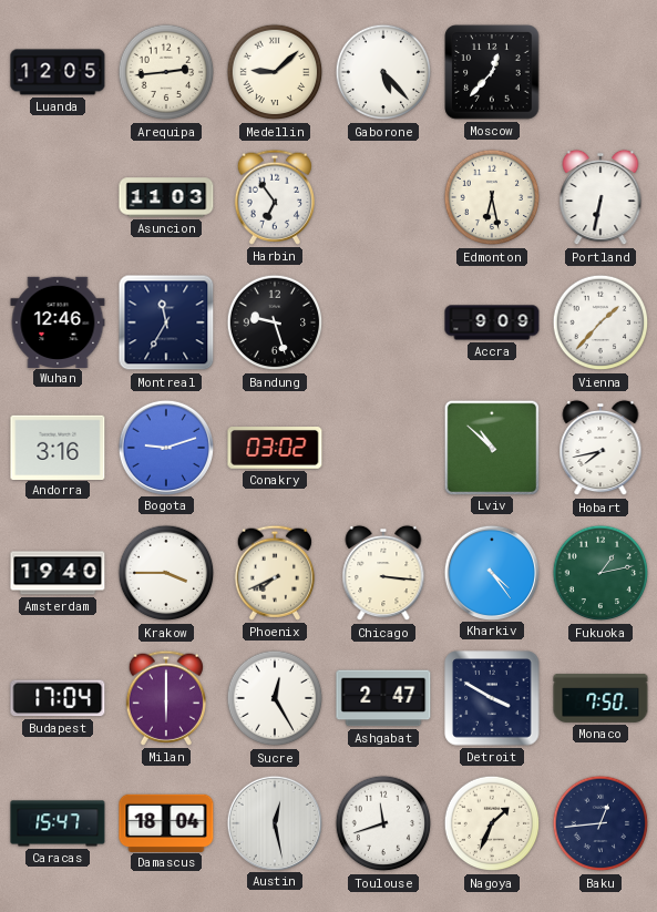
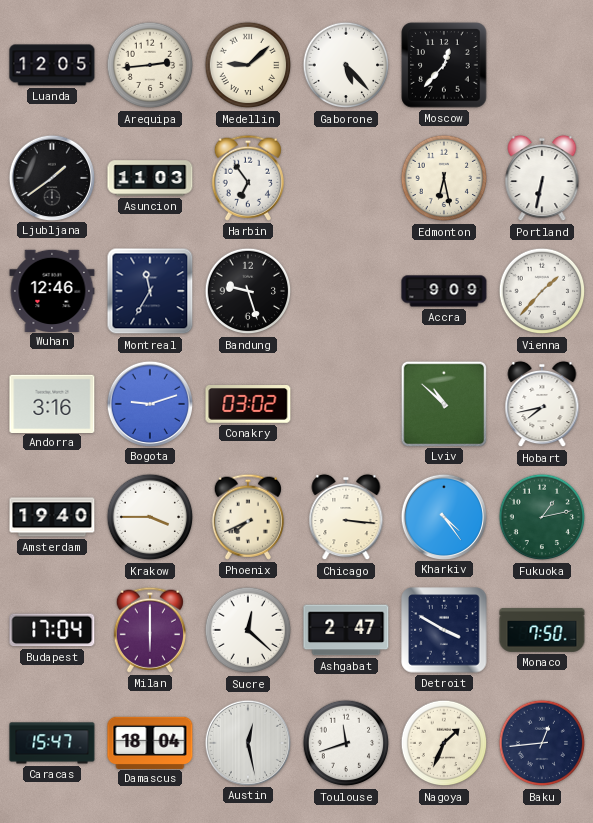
Ljubljana: none -> 1:39 (51, 177)
Sucre: 12:25 -> 12:22 (248, 630)
